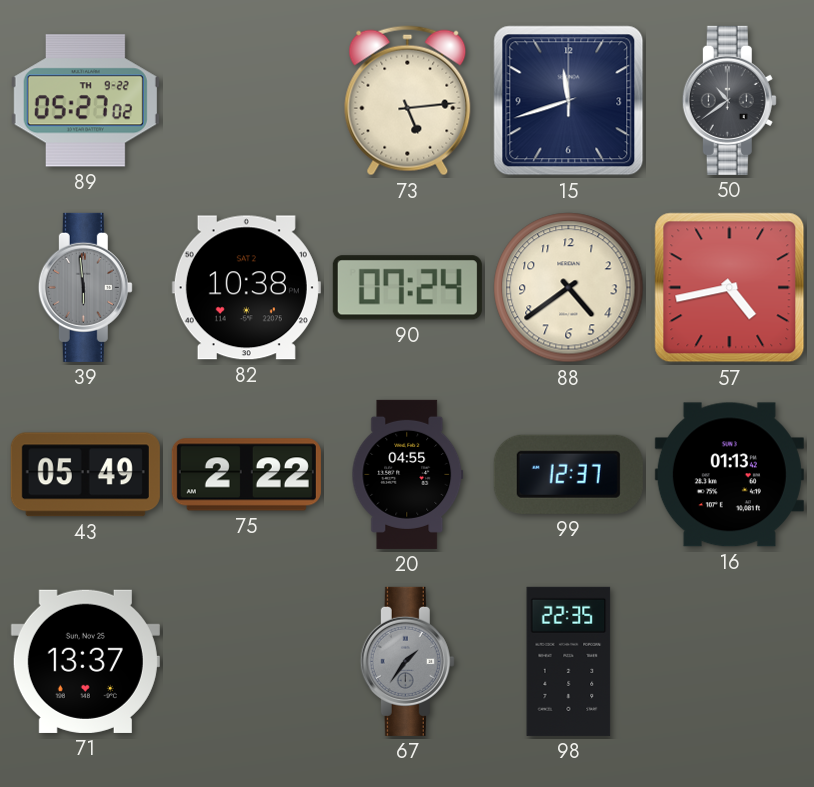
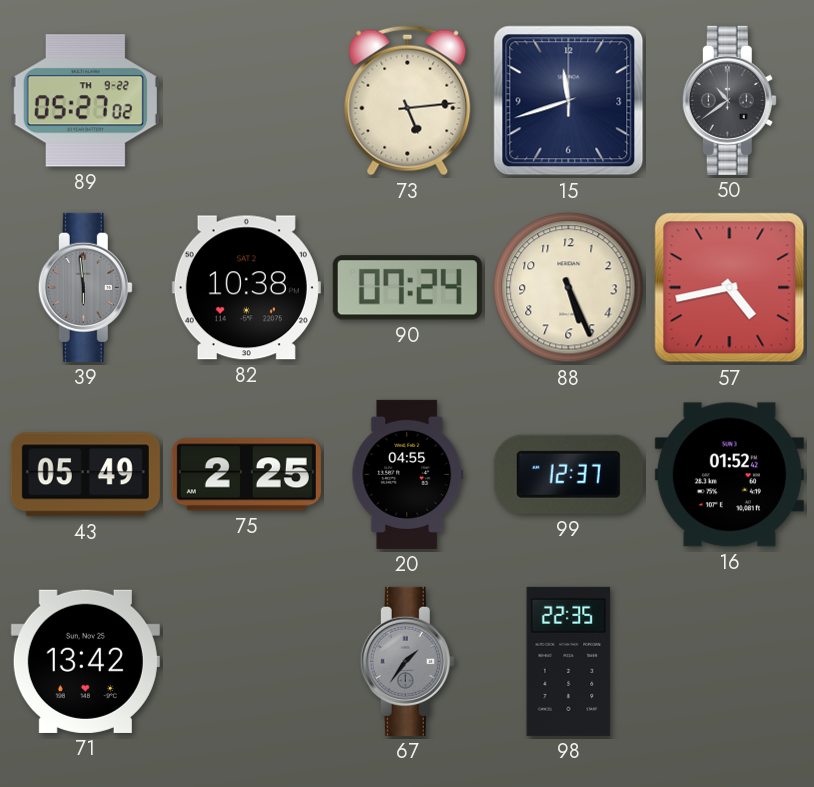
88: 4:39 -> 5:26 (569, 288)
75: 2:22 -> 2:25 (246, 475)
16: 01:13 -> 01:52 (729, 475)
71: 13:37 -> 13:42 (85, 661)
